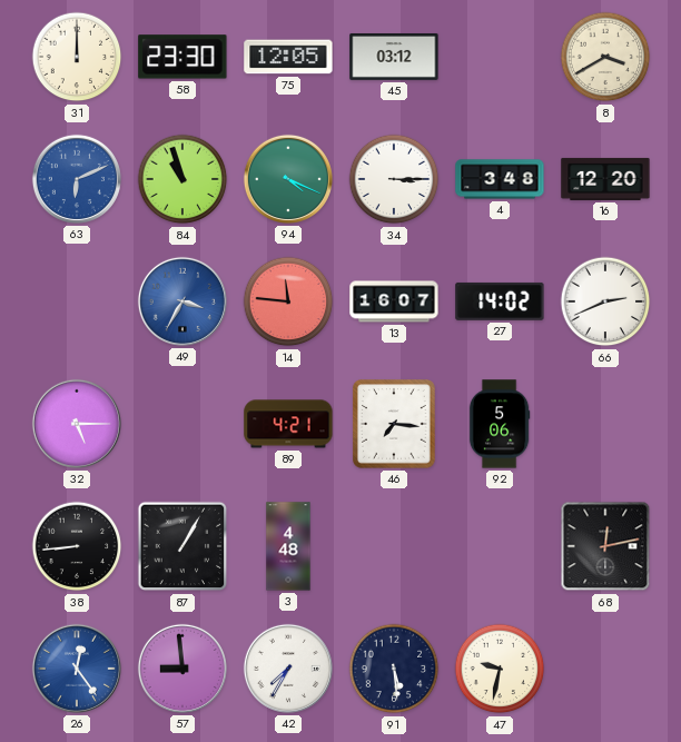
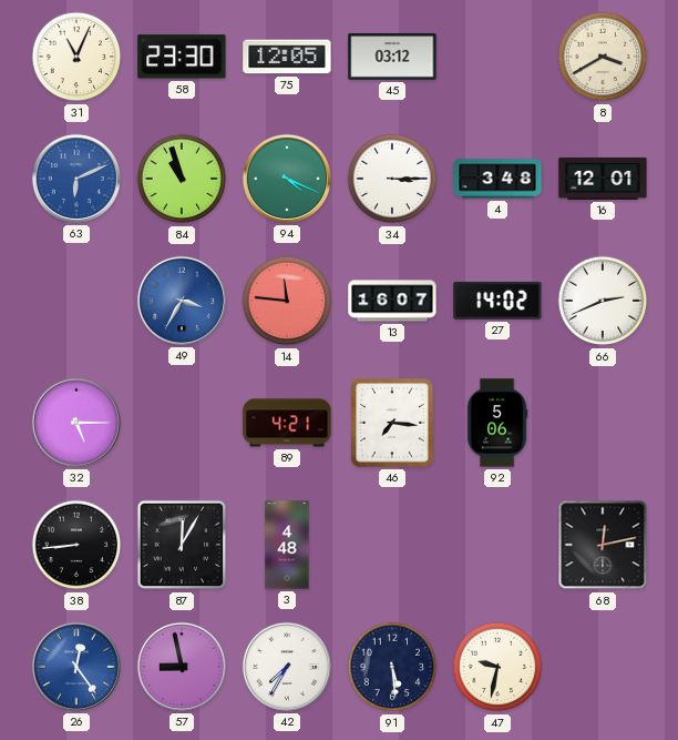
31: 12:00 -> 11:04 (76, 57)
16: 12:20 -> 12:01 (603, 179)
87: 1:05 -> 12:05 (182, 545)
57: 8:59 -> 8:58 (182, 667)
